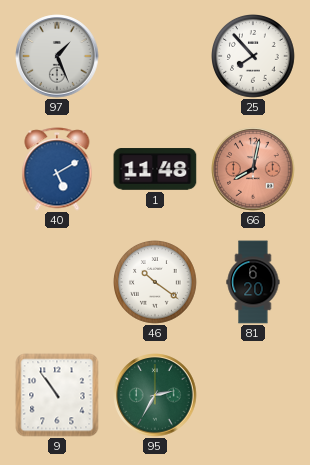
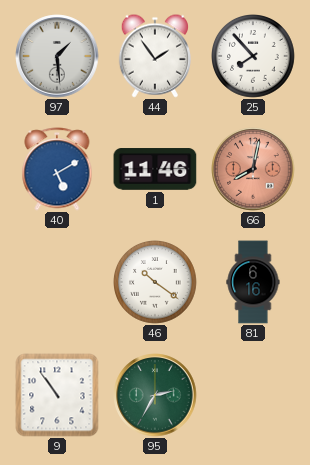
97: 1:26 -> 1:29 (57, 56)
44: none -> 1:54 (154, 56)
1: 11:48 -> 11:46 (155, 169)
81: 6:20 -> 6:16 (253, 282)
